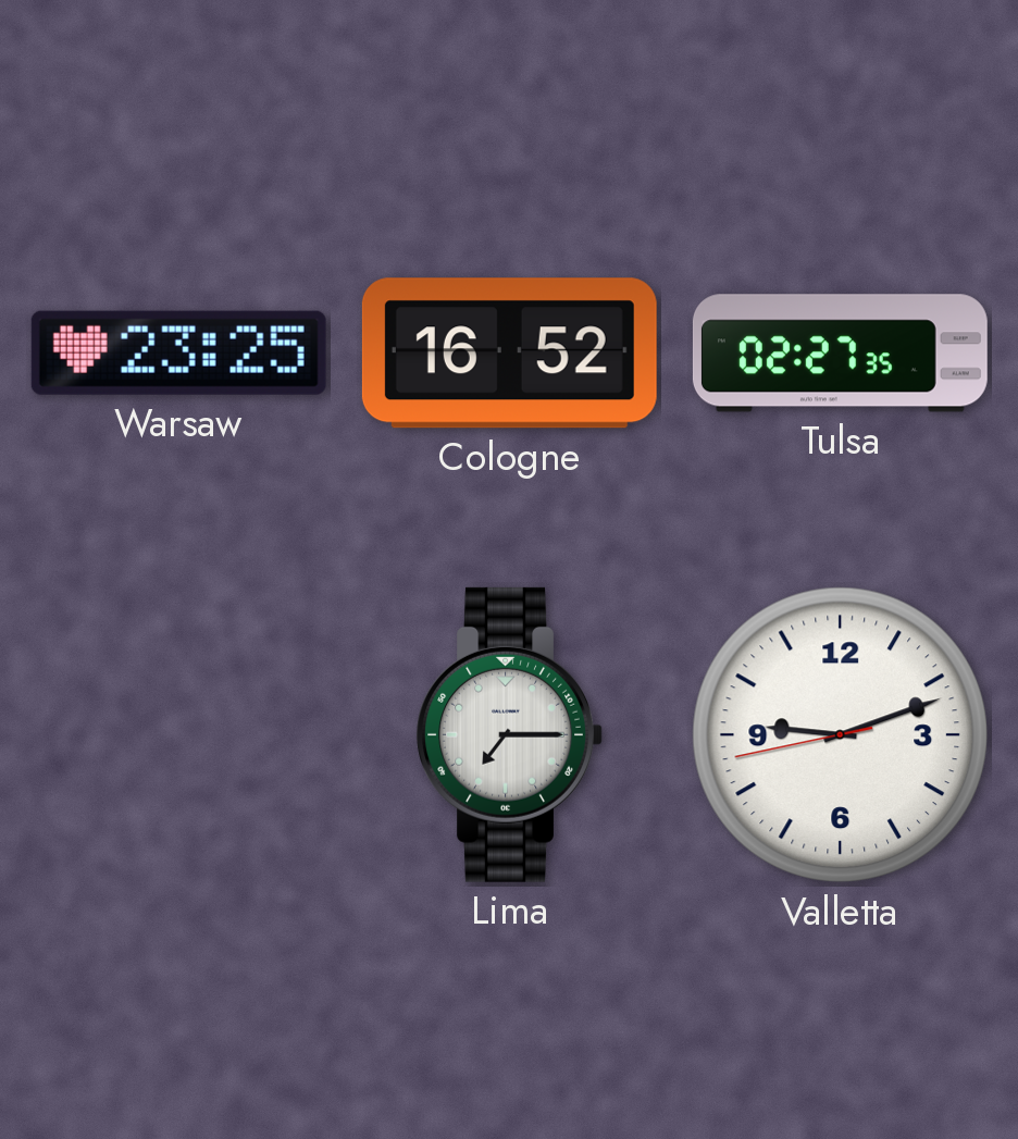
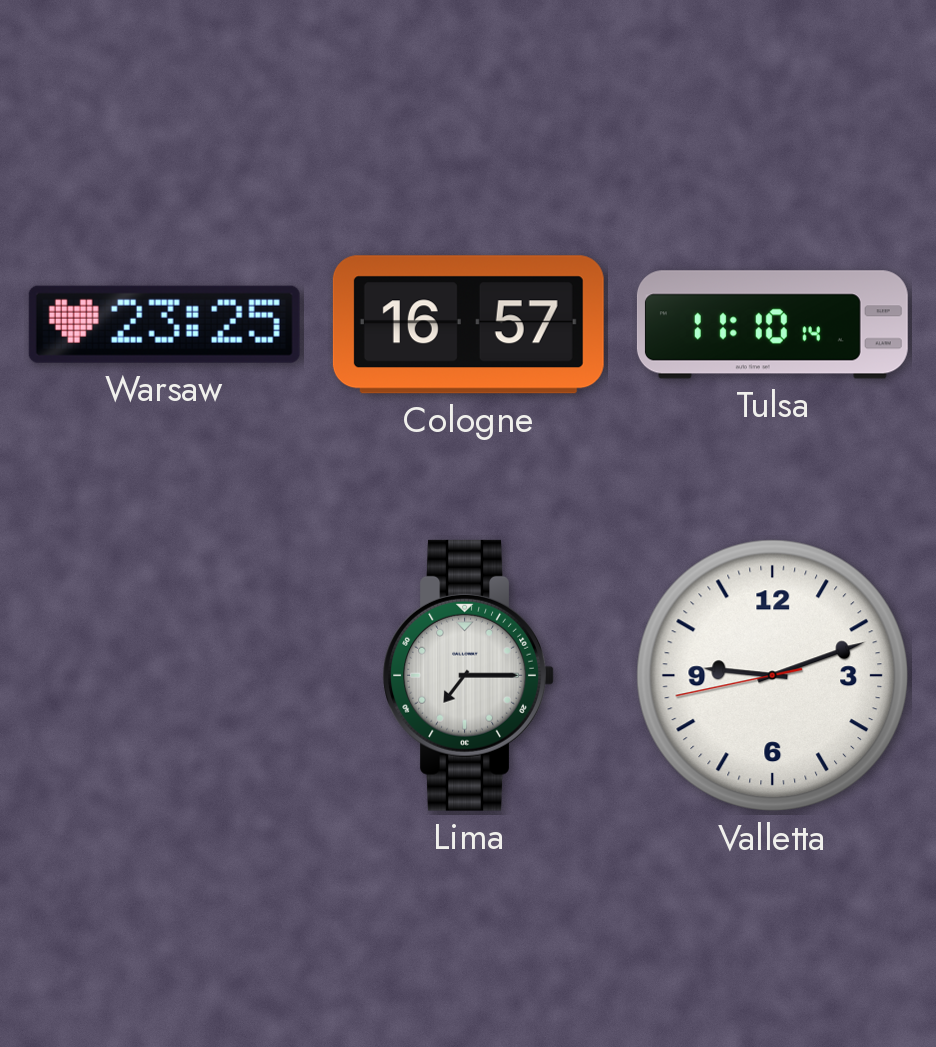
Cologne: 16:52 -> 16:57 (468, 325)
Tulsa: 02:27 -> 11:10 (772, 325)
